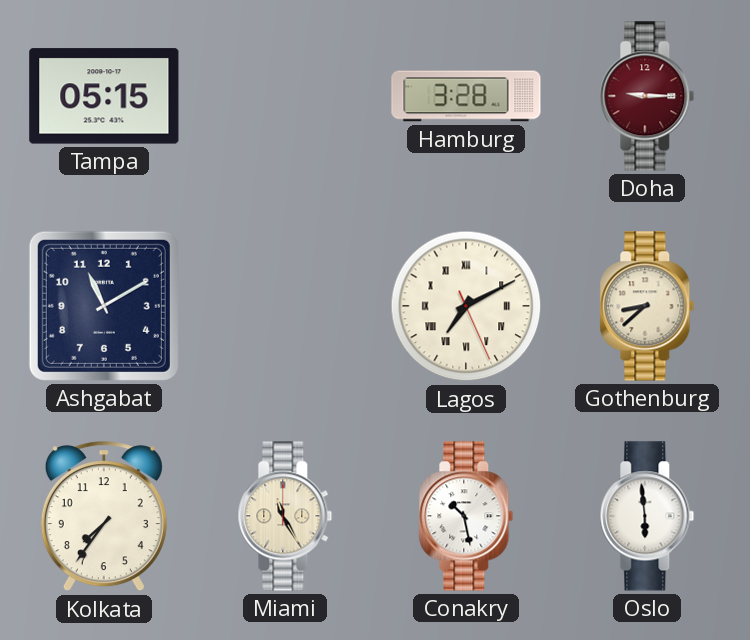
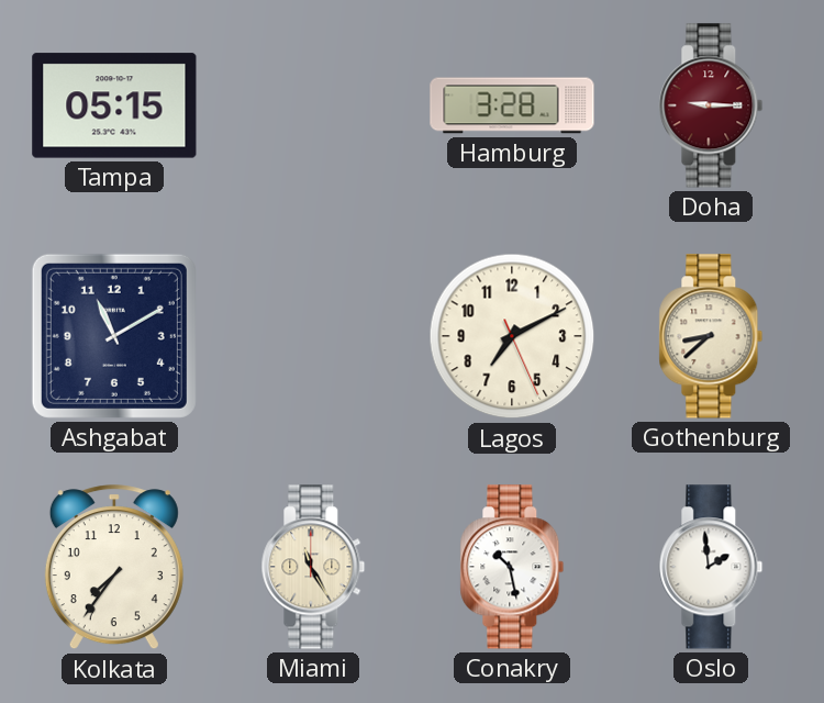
Lagos numerals: Roman -> Arabic (512, 336)
Oslo: 5:59 -> 1:59 (711, 567)
